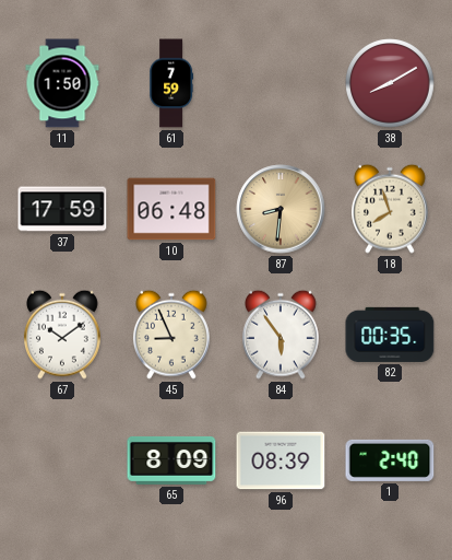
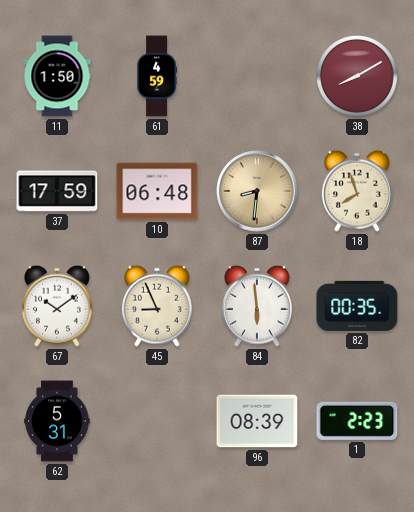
61: 7:59 -> 4:59 (157, 76)
84: 5:54 -> 5:59 (257, 306)
62: none -> 5:31 (57, 421)
65: 8:09 -> none (171, 460)
1: 2:40 -> 2:23 (357, 421)
